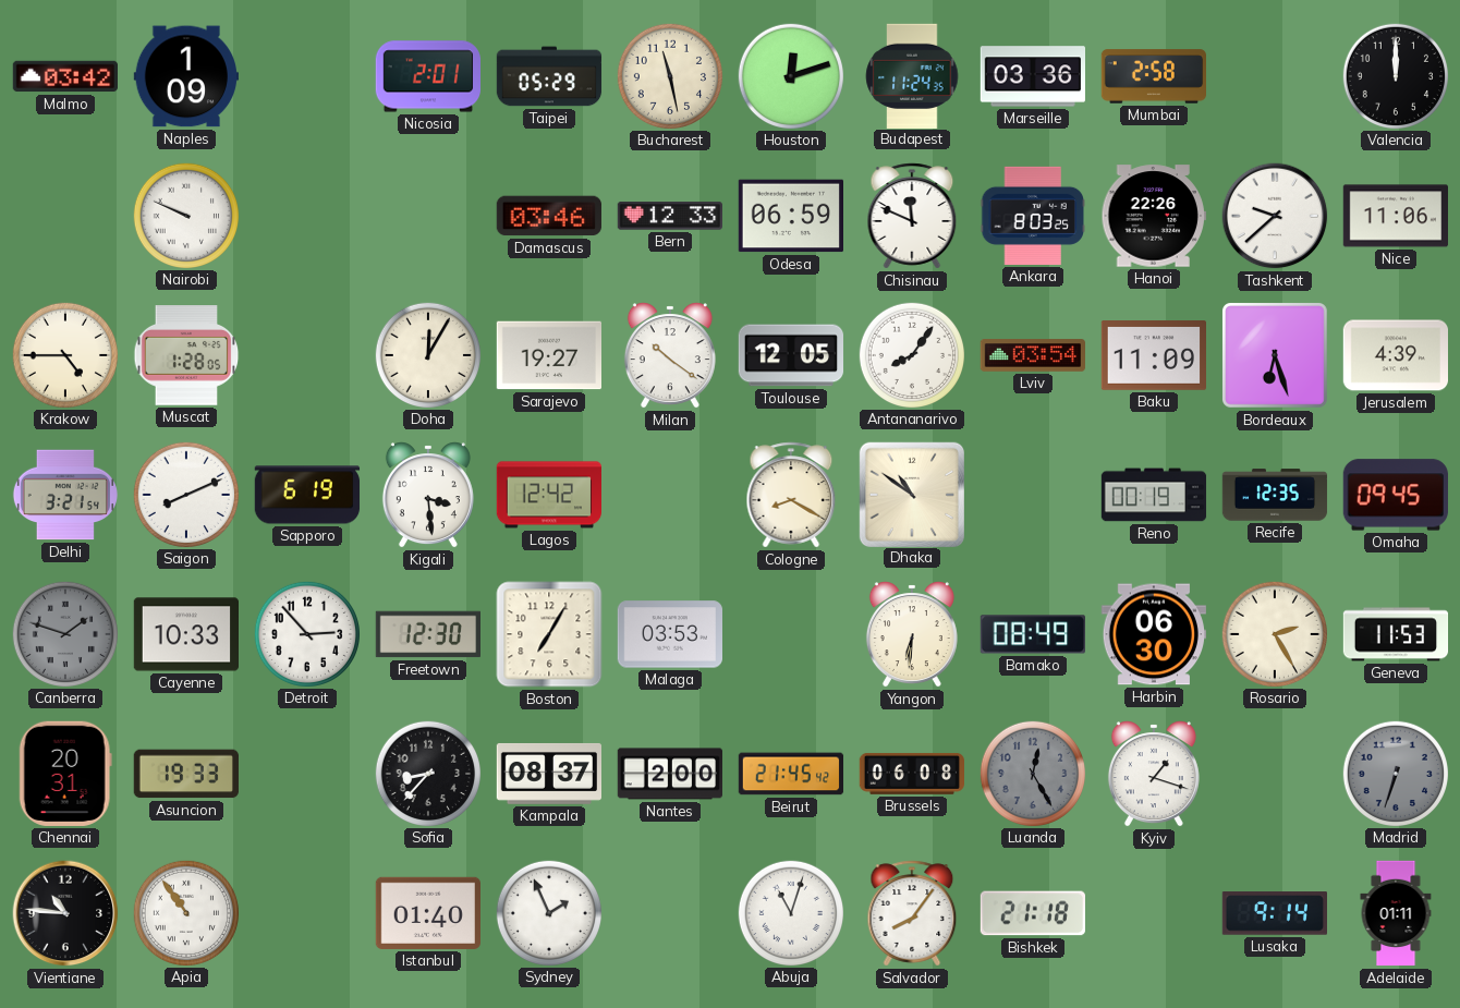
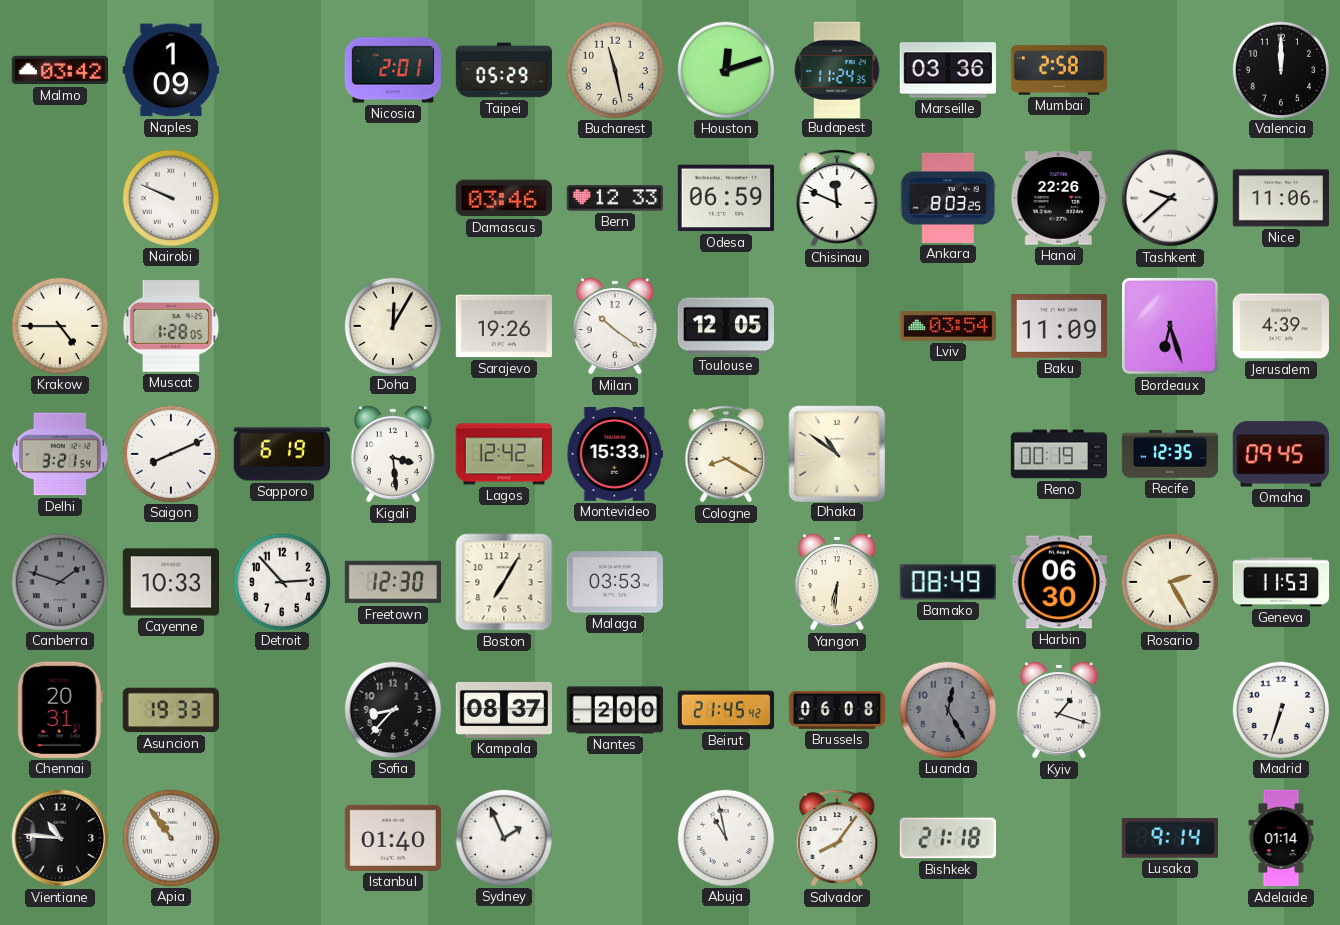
Sarajevo: 19:27 -> 19:26 (503, 326)
Antananarivo: 8:06 -> none (911, 354)
Montevideo: none -> 15:33 (614, 455)
Madrid dial: grey -> white (1280, 709)
Abuja: 11:03 -> 10:58 (725, 837)
Adelaide: 01:11 -> 01:14 (1281, 838)
